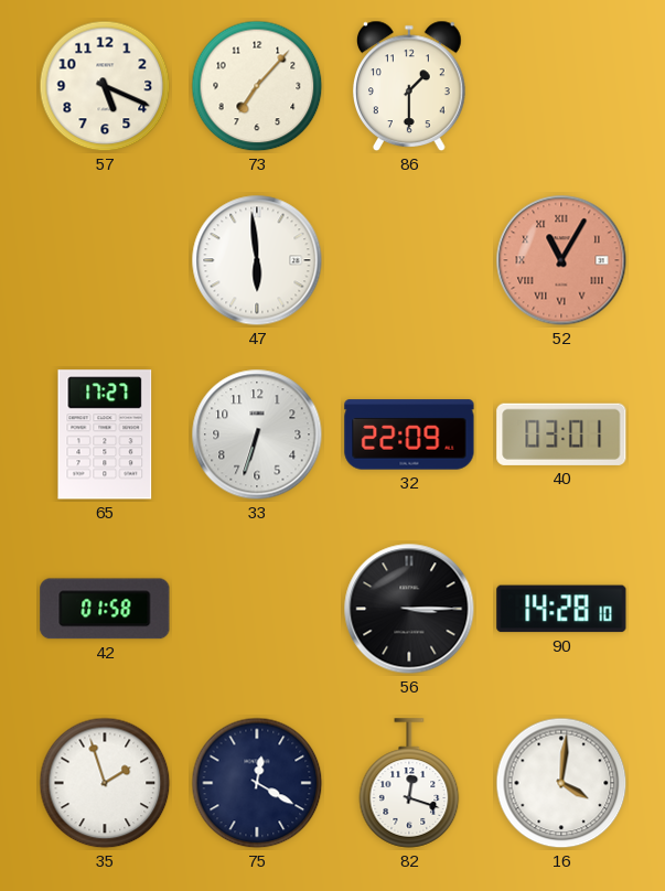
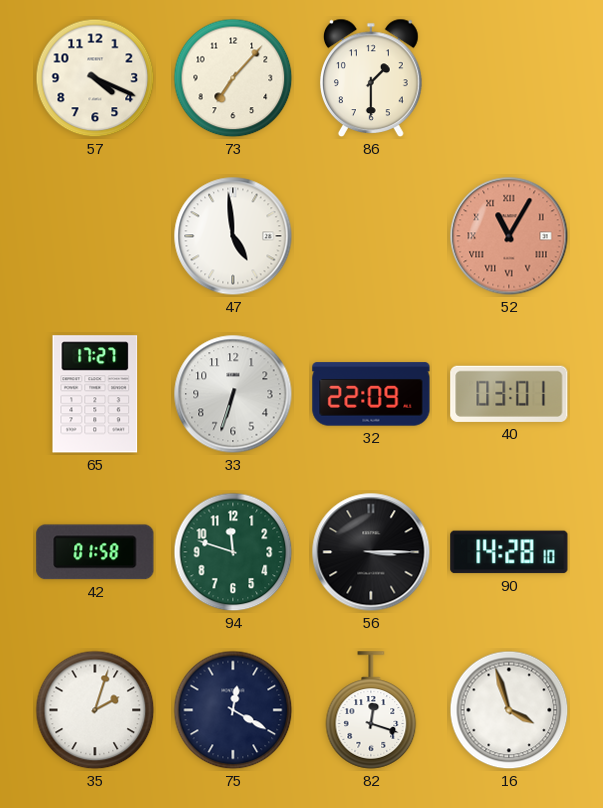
57: 5:19 -> 4:19 (95, 78)
47: 5:59 -> 4:59 (233, 236)
94: none -> 11:48 (233, 552)
35: 1:57 -> 2:03 (95, 710)
16: 4:01 -> 3:57 (509, 710)
